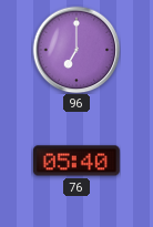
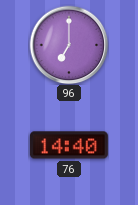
76: 05:40 -> 14:40 (69, 145)
